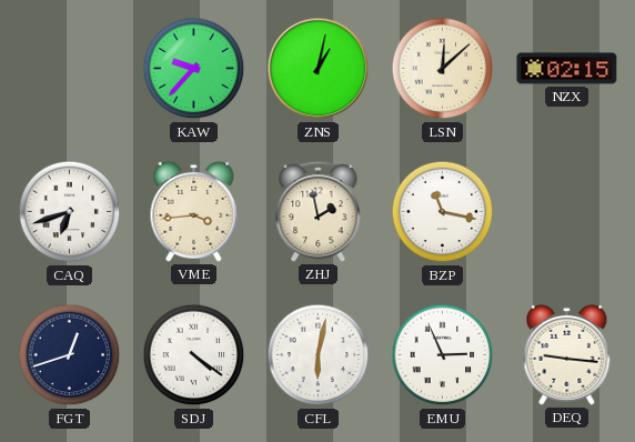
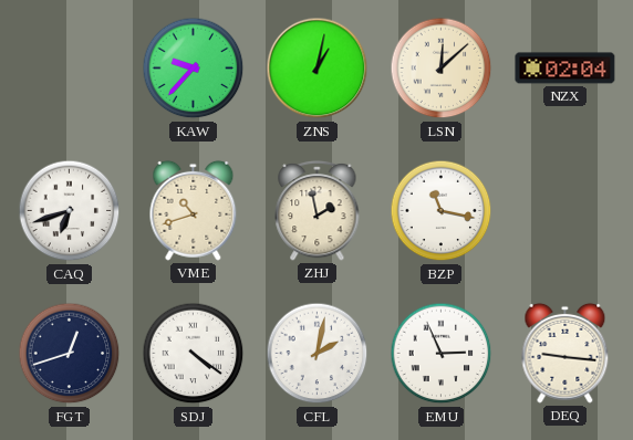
NZX: 02:15 -> 02:04 (565, 69)
VME: 3:44 -> 10:42 (194, 210)
CFL: 6:02 -> 2:02 (318, 354)
